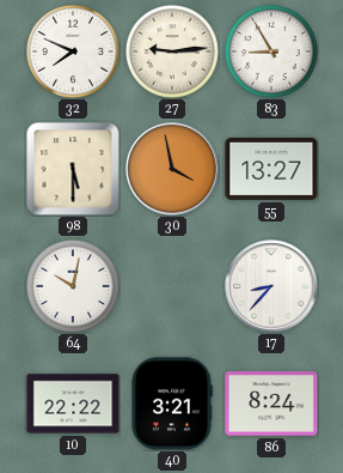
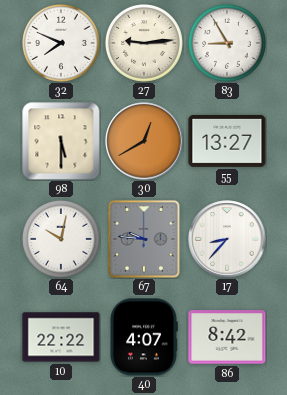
30: 3:58 -> 12:40 (144, 141)
67: none -> 9:46 (144, 239)
40: 3:21 -> 4:07 (144, 337)
86: 8:24 -> 8:42 (227, 337)
